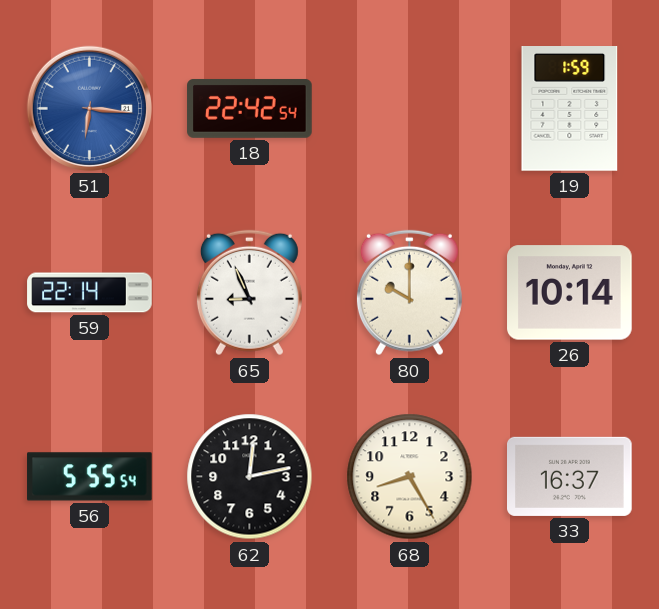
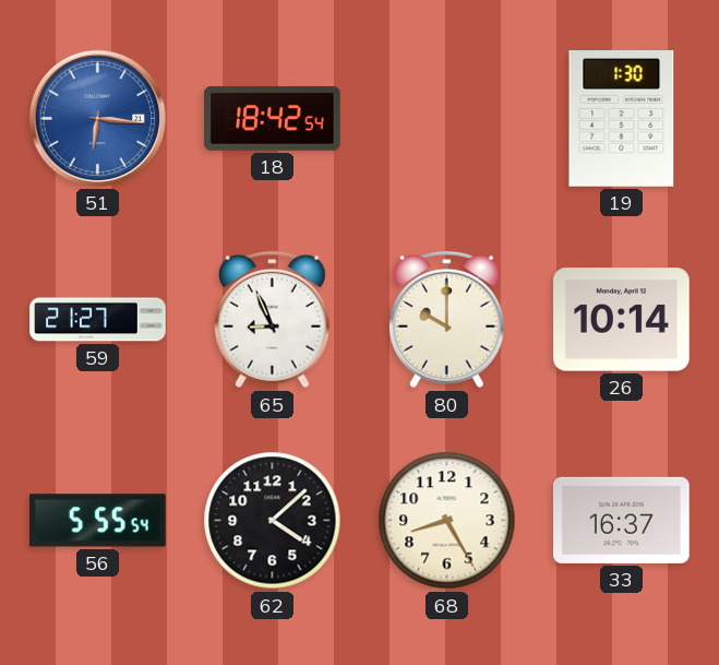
18: 22:42 -> 18:42 (273, 118)
19: 1:59 -> 1:30 (622, 119)
59: 22:14 -> 21:27 (98, 320)
62: 12:13 -> 4:08 (273, 521)
